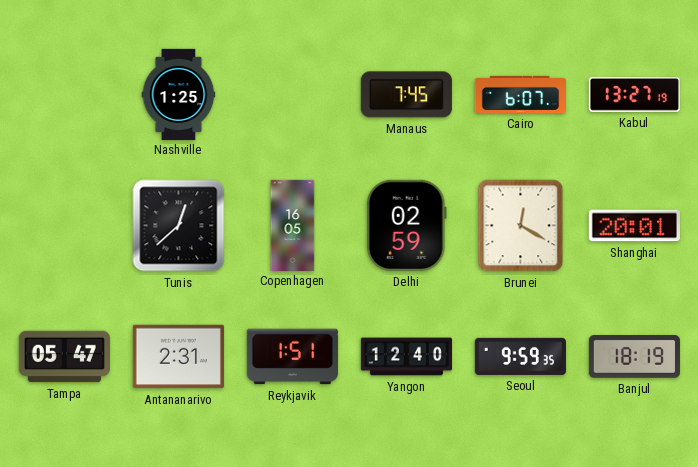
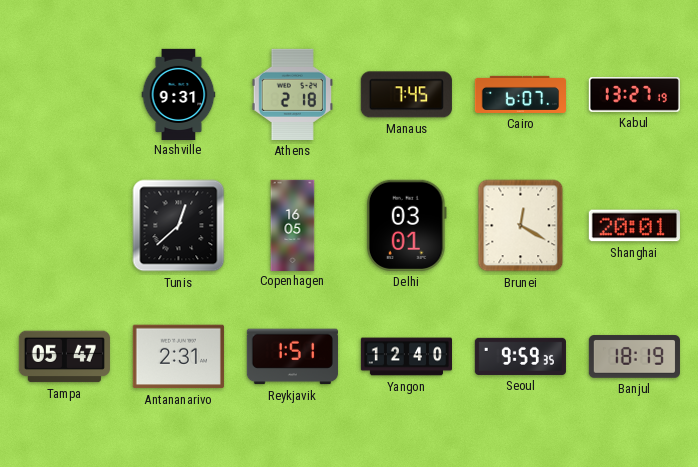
Nashville: 1:25 -> 9:31 (179, 94)
Athens: none -> 2:18 (292, 94)
Delhi: 02:59 -> 03:01 (406, 225)
